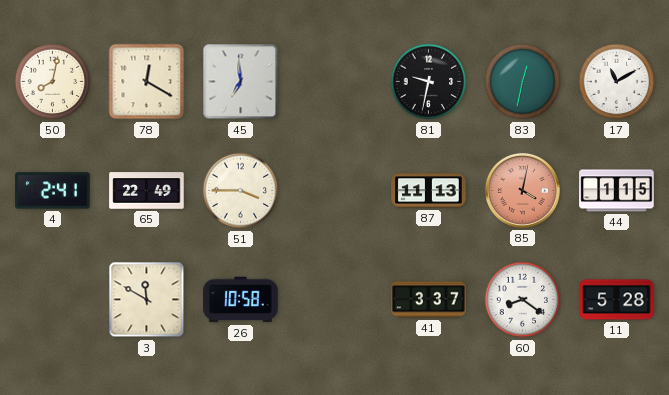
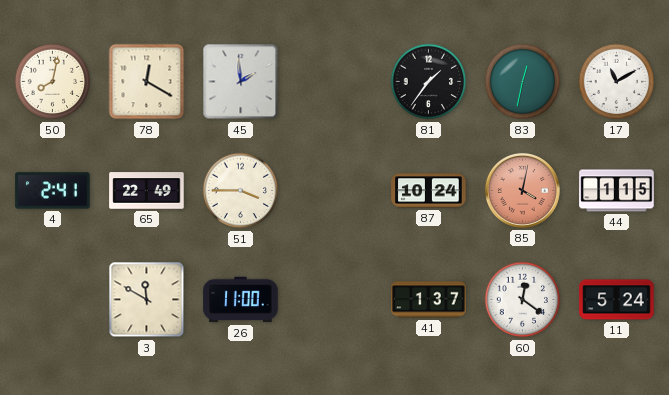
45: 6:59 -> 1:59 (241, 82)
81: 9:32 -> 1:36 (429, 82)
87: 11:13 -> 10:24 (429, 191)
26: 10:58 -> 11:00 (241, 300)
41: 3:37 -> 1:37 (429, 300)
60: 8:21 -> 12:21 (523, 300)
11: 5:28 -> 5:24 (617, 300)
